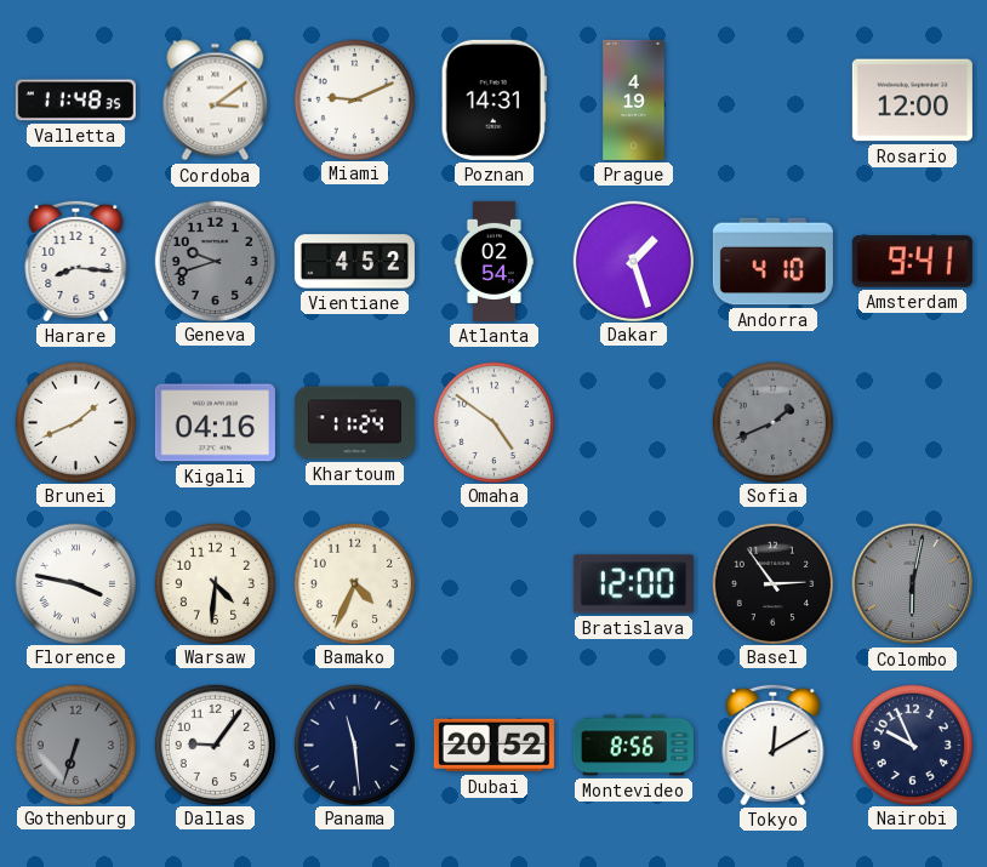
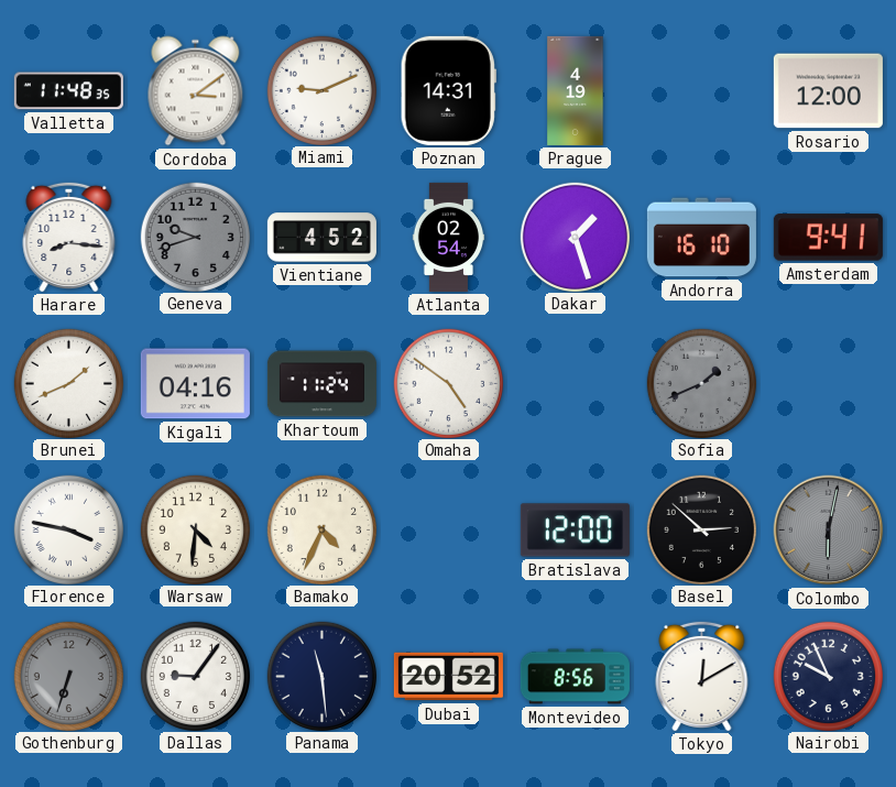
Andorra: 4:10 -> 16:10 (701, 238)
Basel: 2:54 -> 2:52 (701, 529)
